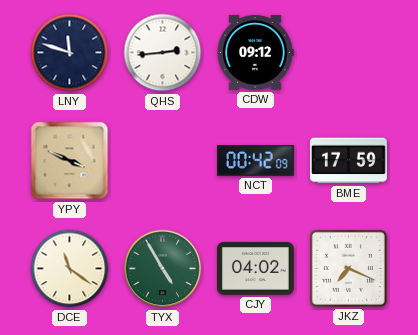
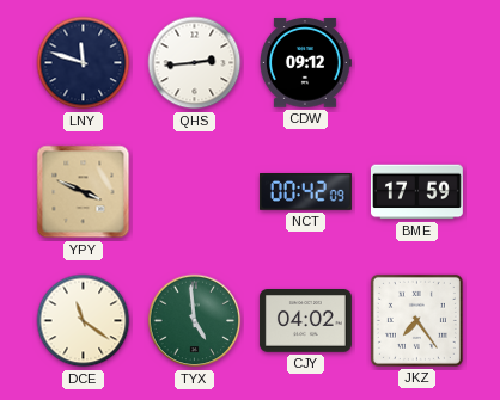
TYX: 4:55 -> 4:59 (195, 321)
JKZ: 7:19 -> 7:24 (416, 320)
